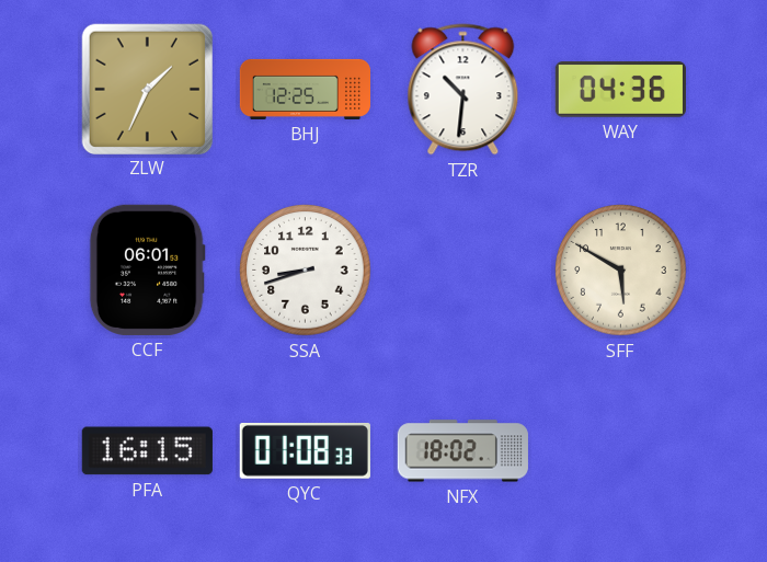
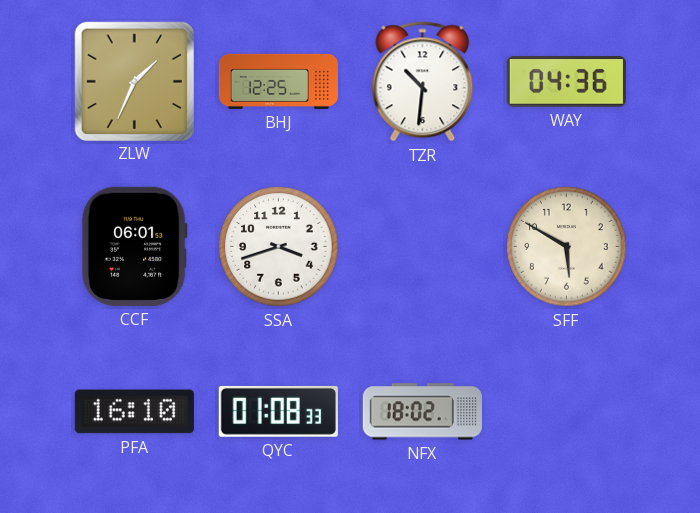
SSA: 8:42 -> 3:42 (279, 247)
PFA: 16:15 -> 16:10 (134, 412)
